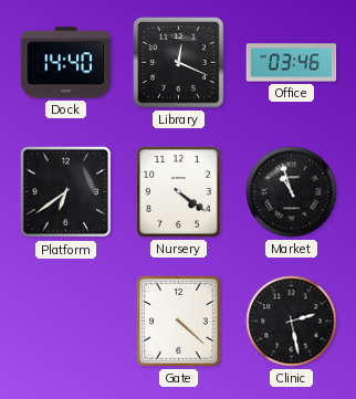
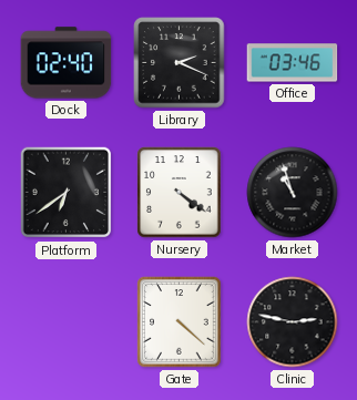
Dock: 14:40 -> 02:40 (67, 63)
Library: 12:19 -> 2:19 (180, 63)
Clinic: 2:28 -> 2:47 (293, 322)
